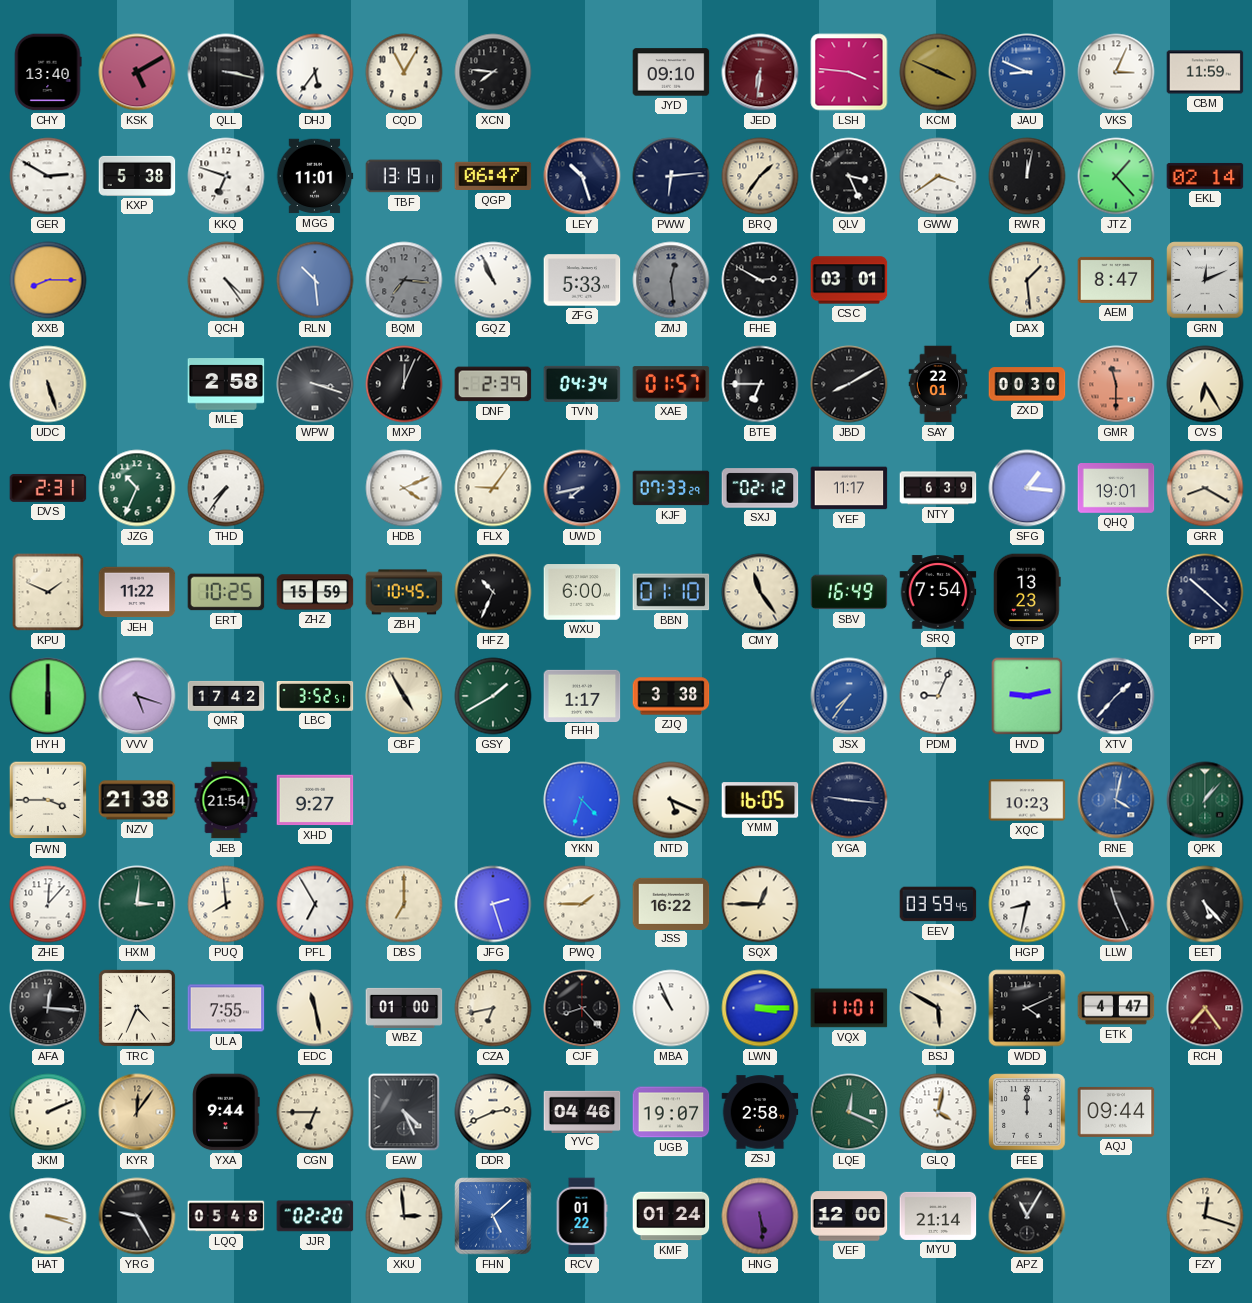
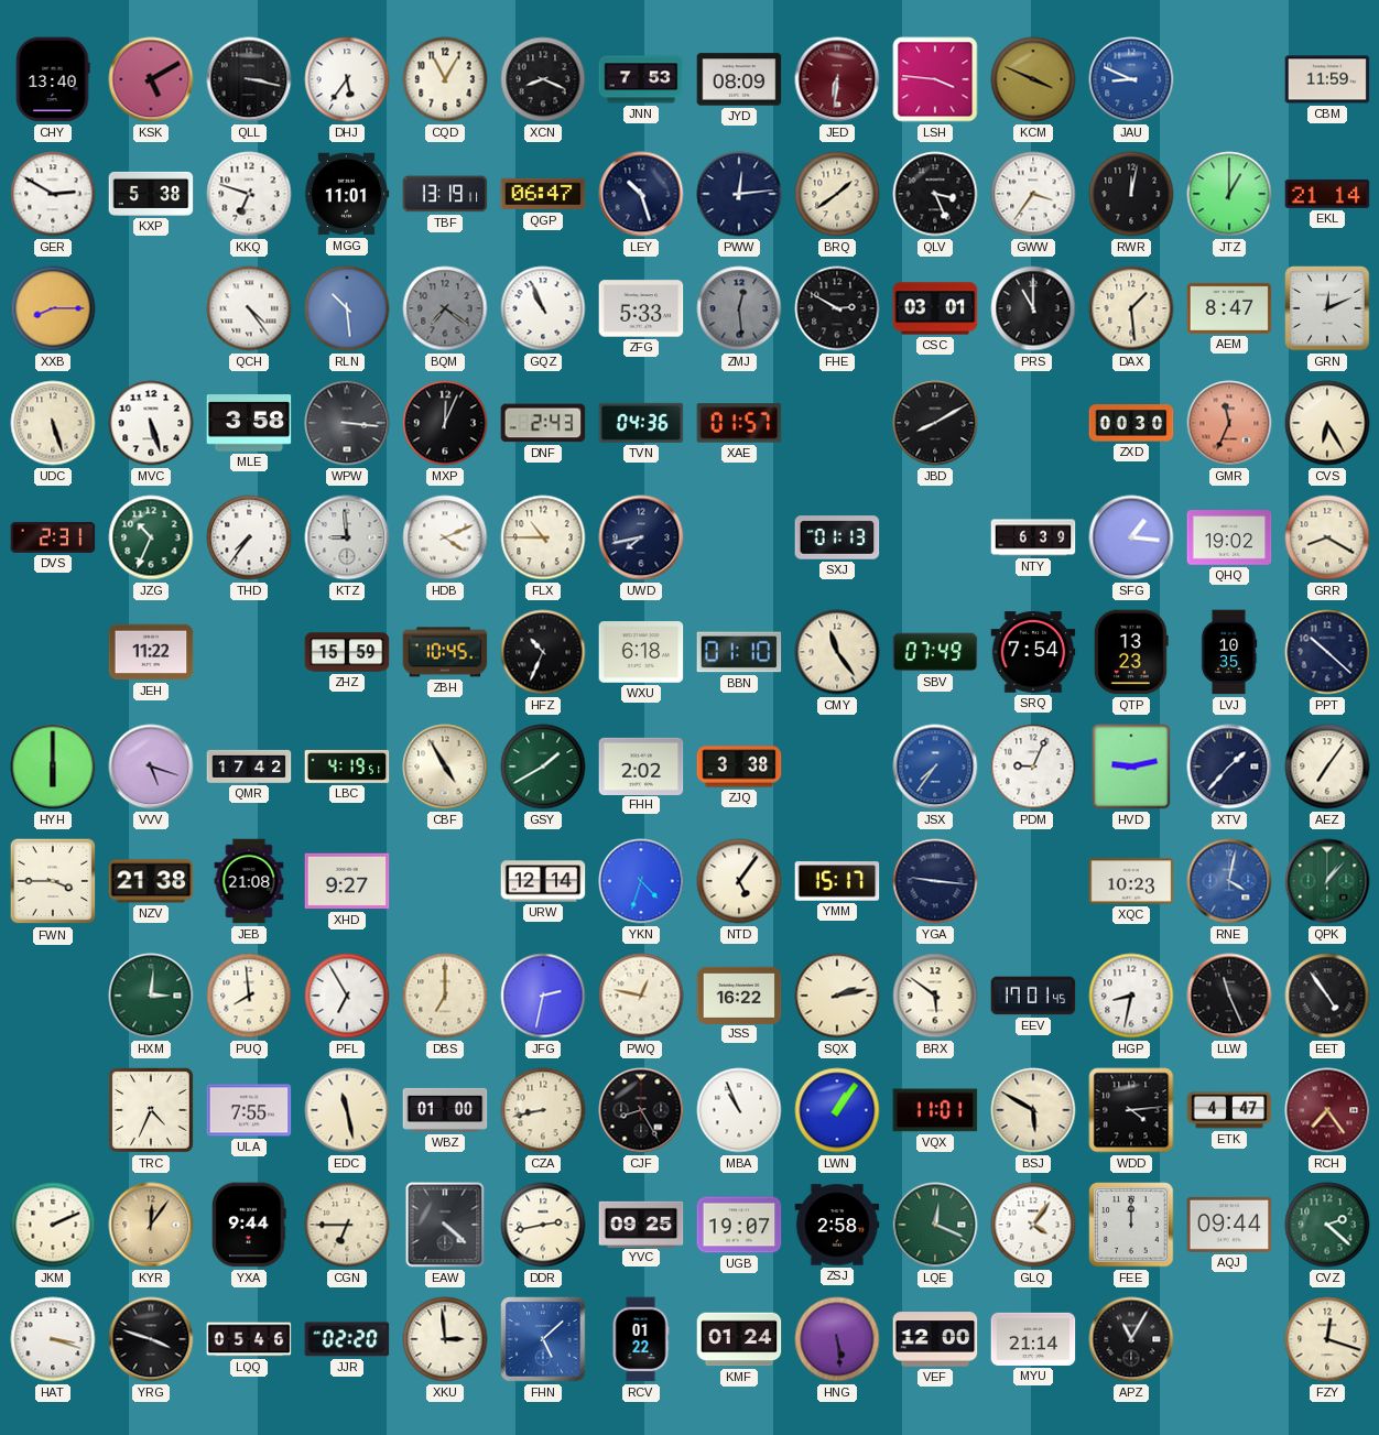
XCN: 7:46 -> 8:19 (543, 79)
JNN: none -> 7:53 (641, 79)
JYD: 09:10 -> 08:09 (739, 79)
VKS: 3:04 -> none (1116, 72)
PWW: 6:14 -> 12:14 (739, 194)
BRQ: 1:36 -> 1:39 (837, 194)
GWW: 3:39 -> 3:36 (1033, 194)
JTZ: 1:23 -> 1:00 (1229, 194)
EKL: 02:14 -> 21:14 (1327, 194)
BQM: 7:16 -> 7:21 (445, 308)
PRS: none -> 11:00 (1033, 308)
MVC: none -> 5:27 (151, 423)
MLE: 2:58 -> 3:58 (249, 423)
WPW: 3:18 -> 3:16 (347, 423)
DNF: 2:39 -> 2:43 (543, 423)
TVN: 04:34 -> 04:36 (641, 423)
BTE: 6:45 -> none (760, 384)
SAY: 22:01 -> none (938, 384)
GMR: 11:30 -> 11:34 (1229, 423)
KTZ: none -> 8:59 (347, 537)
FLX: 9:06 -> 10:45 (543, 537)
KJF: 07:33 -> none (671, 488)
SXJ: 02:12 -> 01:13 (837, 537)
YEF: 11:17 -> none (849, 488)
QHQ: 19:01 -> 19:02 (1229, 539)
KPU: 1:49 -> none (48, 592)
ERT: 10:25 -> none (226, 592)
WXU: 6:00 -> 6:18 (641, 652)
SBV: 16:49 -> 07:49 (935, 652)
LVJ: none -> 10:35 (1229, 652)
LBC: 3:52 -> 4:19 (347, 767)
FHH: 1:17 -> 2:02 (641, 765)
AEZ: none -> 7:06 (1327, 767)
JEB: 21:54 -> 21:08 (249, 881)
URW: none -> 12:14 (543, 881)
NTD: 5:19 -> 5:06 (739, 881)
YMM: 16:05 -> 15:17 (837, 881)
ZHE: 12:07 -> none (48, 904)
JFG: 2:27 -> 2:32 (543, 996)
PWQ: 1:45 -> 12:47 (641, 996)
SQX: 12:45 -> 2:13 (837, 996)
BRX: none -> 5:51 (935, 996)
EEV: 03:59 -> 17:01 (1033, 996)
EET: 5:23 -> 4:54 (1327, 996)
AFA: 12:16 -> none (48, 1008)
CZA: 6:43 -> 8:43 (543, 1110)
CJF: 8:23 -> 8:25 (641, 1110)
LWN: 3:15 -> 1:06 (837, 1110)
WDD: 4:11 -> 4:14 (1131, 1110)
EAW: 4:26 -> 4:22 (445, 1225)
DDR: 2:41 -> 2:43 (543, 1225)
YVC: 04:46 -> 09:25 (641, 1224)
GLQ: 4:02 -> 4:06 (1033, 1225)
CVZ: none -> 2:22 (1327, 1225)
YRG: 9:25 -> 3:48 (151, 1339)
LQQ: 05:48 -> 05:46 (249, 1339)
